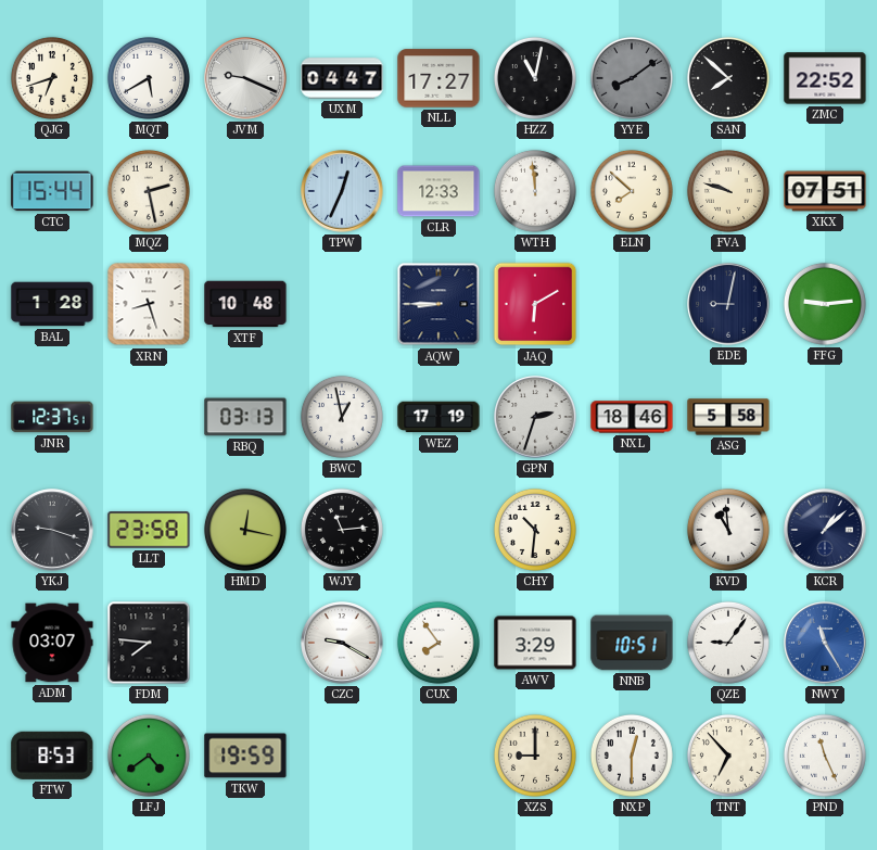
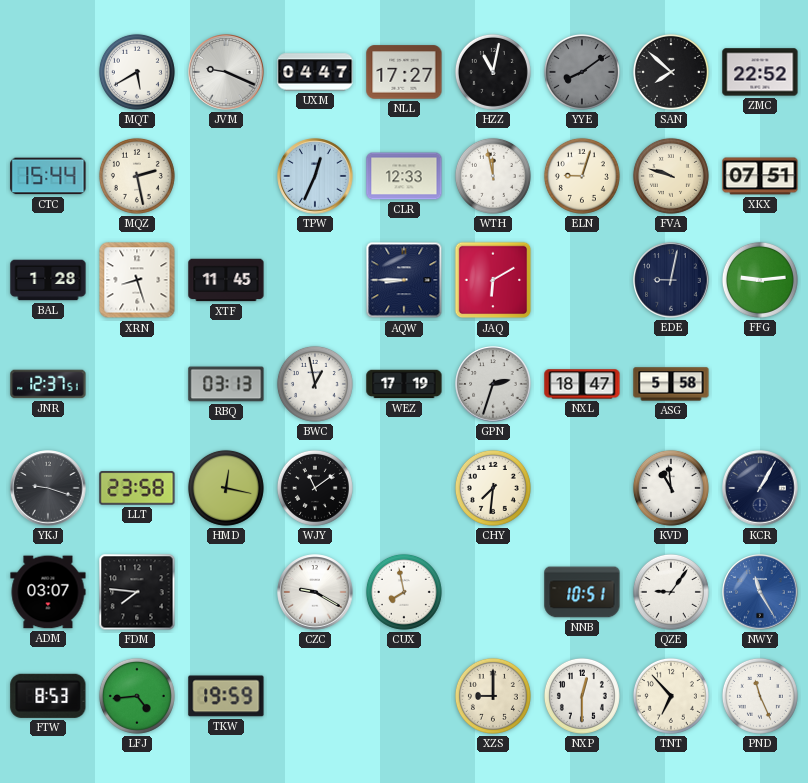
QJG: 6:42 -> none (52, 78)
WTH: 11:59 -> 11:58 (493, 176)
ELN: 7:52 -> 9:03 (582, 176)
XTF: 10:48 -> 11:45 (226, 280)
NXL: 18:46 -> 18:47 (582, 384)
WJY: 11:14 -> 11:09 (315, 488)
CHY: 10:31 -> 7:31 (493, 488)
KCR: 1:08 -> 1:05 (760, 488)
CUX: 7:54 -> 7:58 (404, 592)
AWV: 3:29 -> none (535, 643)
LFJ: 4:39 -> 4:44 (137, 696)
